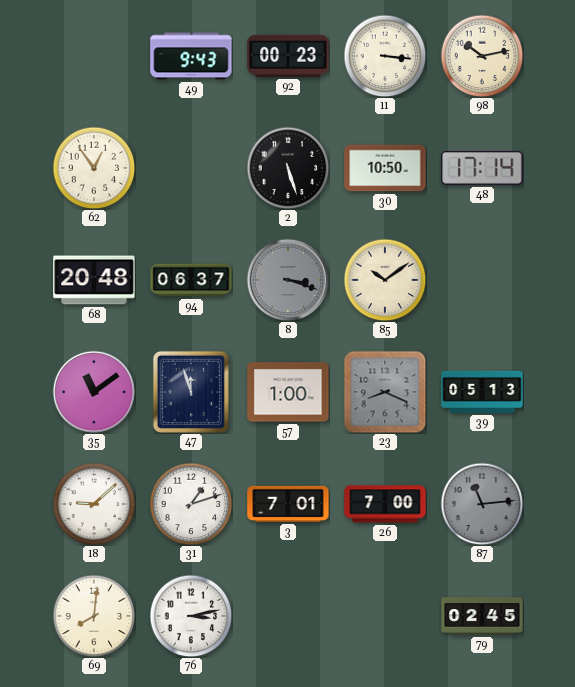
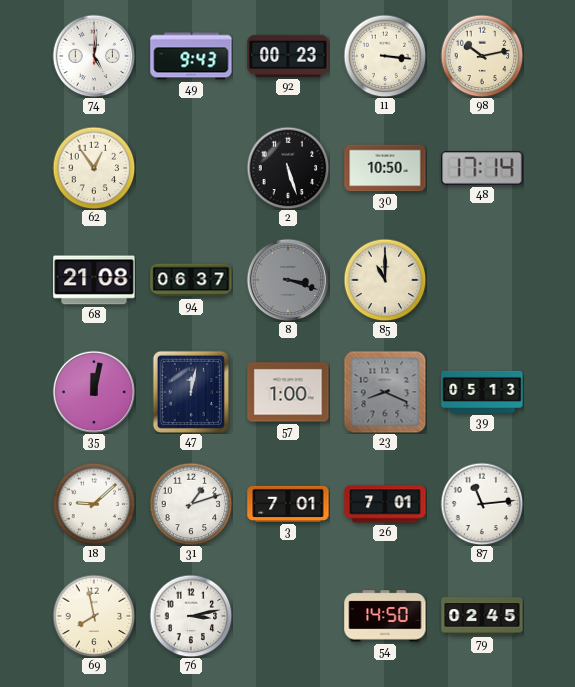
74: none -> 5:01 (94, 56)
68: 20:48 -> 21:08 (94, 280)
85: 10:09 -> 11:00 (385, 280)
35: 11:09 -> 12:02 (94, 392)
47: 11:57 -> 12:02 (191, 392)
26: 7:00 -> 7:01 (385, 504)
87 dial: grey -> white (482, 504)
69: 8:01 -> 7:58 (94, 616)
54: none -> 14:50 (385, 616)
